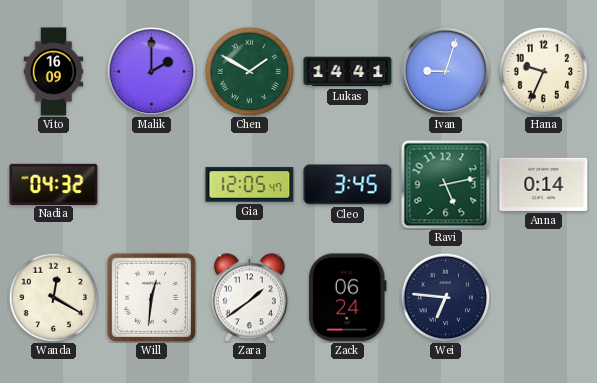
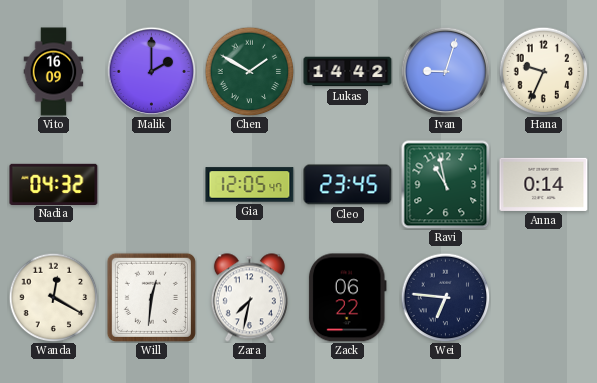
Lukas: 14:41 -> 14:42 (348, 72)
Cleo: 3:45 -> 23:45 (348, 185)
Ravi: 5:13 -> 10:58 (445, 184)
Zara: 1:39 -> 7:32 (249, 298)
Zack: 06:24 -> 06:22 (347, 298)
